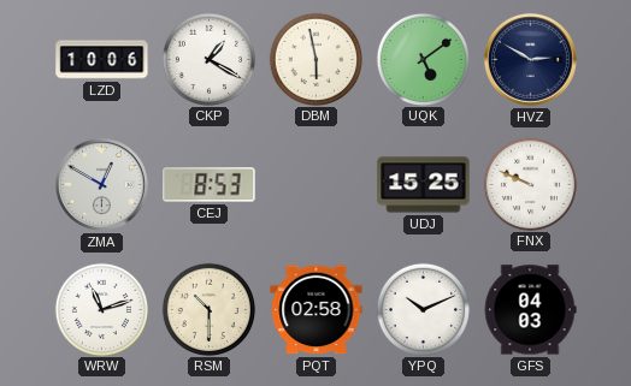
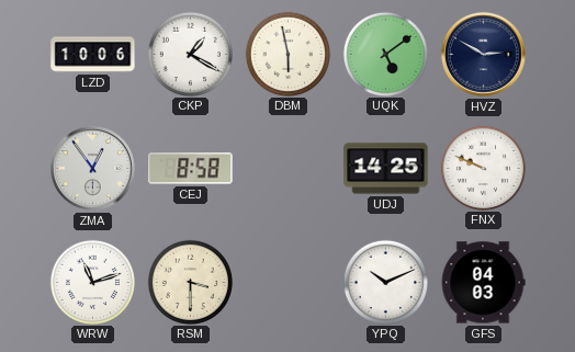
ZMA: 12:50 -> 12:54 (92, 168)
CEJ: 8:53 -> 8:58 (191, 169)
UDJ: 15:25 -> 14:25 (386, 169)
RSM: 10:30 -> 3:30 (190, 282)
PQT: 02:58 -> none (317, 310)
